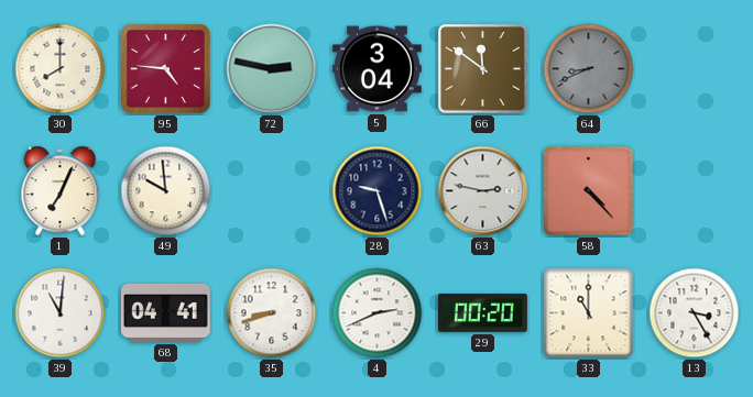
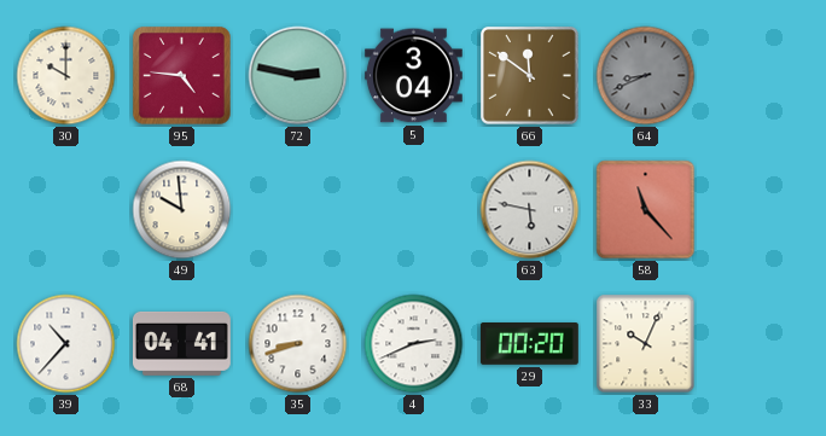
30: 8:00 -> 10:00 (66, 76)
1: 7:04 -> none (61, 191)
28: 9:27 -> none (378, 191)
63: 2:47 -> 5:47 (530, 210)
58: 4:23 -> 11:23 (646, 210)
39: 11:01 -> 10:37 (66, 344)
33: 11:00 -> 10:04 (646, 344)
13: 3:25 -> none (695, 313)
